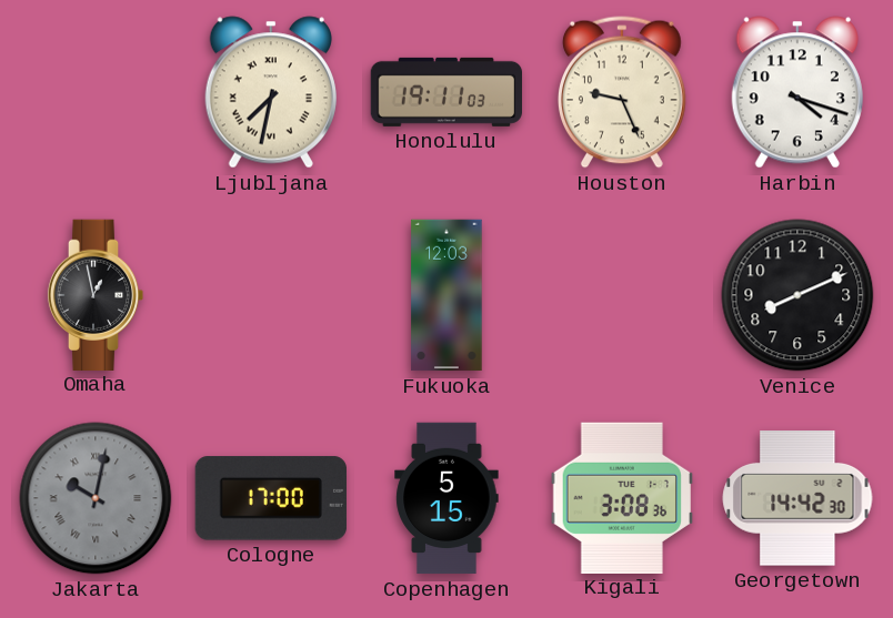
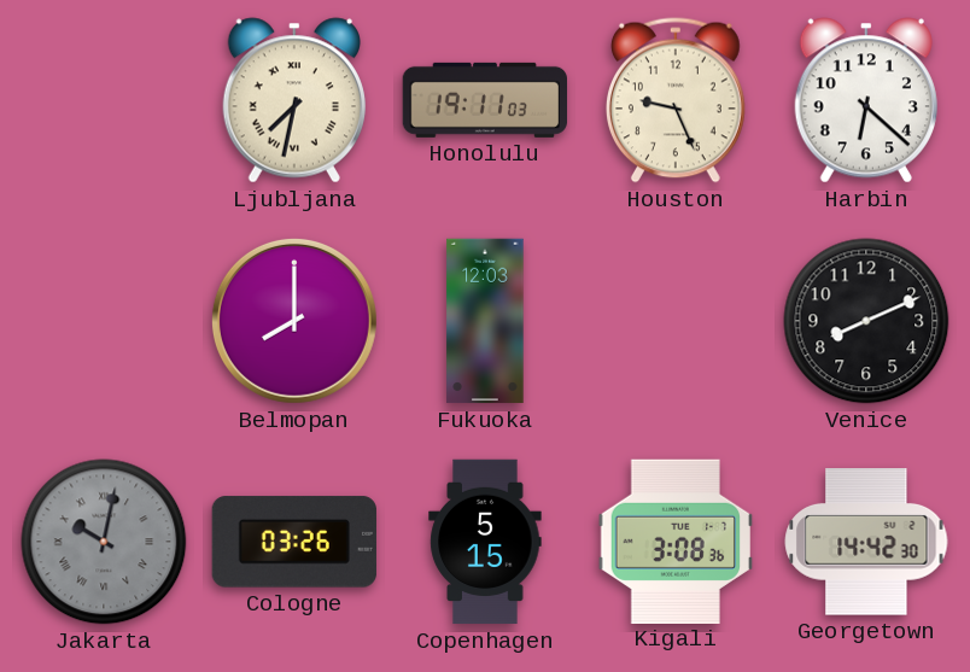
Harbin: 4:18 -> 6:22 (866, 100)
Omaha: 12:58 -> none (96, 294)
Belmopan: none -> 8:00 (294, 321)
Cologne: 17:00 -> 03:26 (294, 542)
